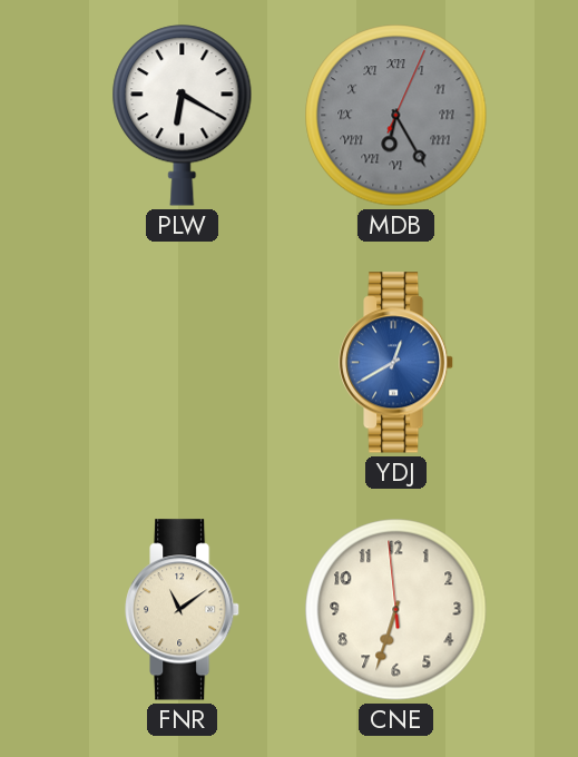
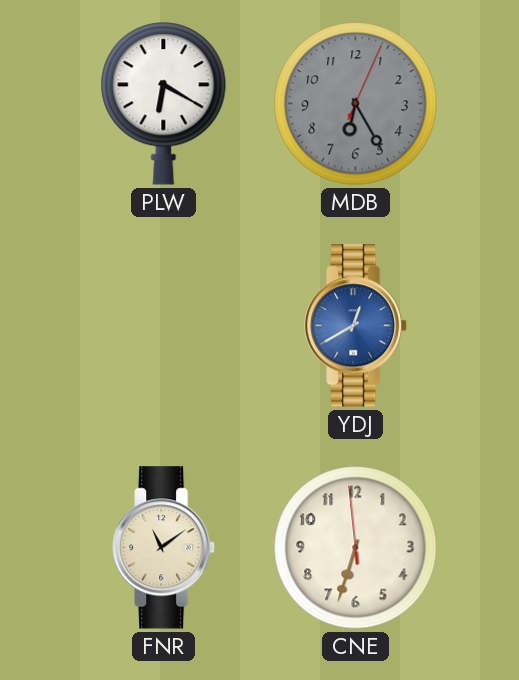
MDB numerals: Roman -> Arabic (356, 104)
